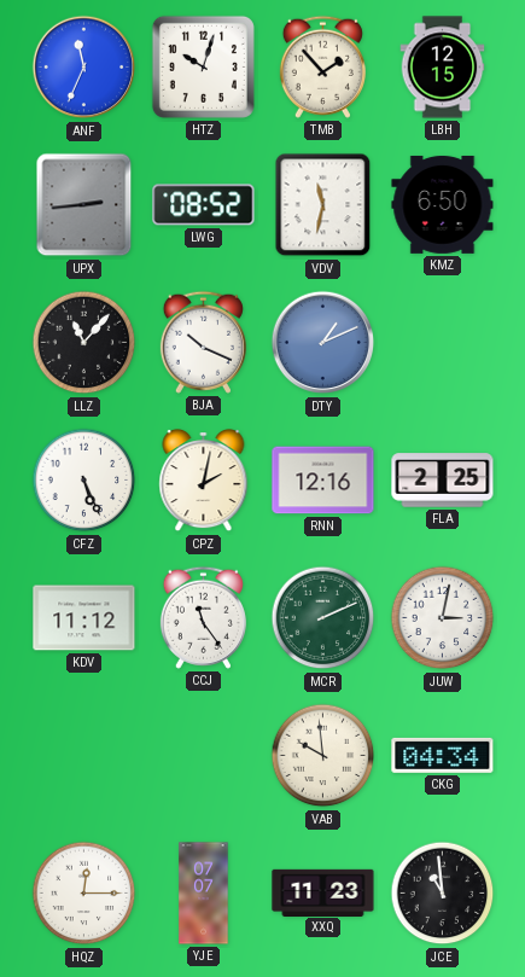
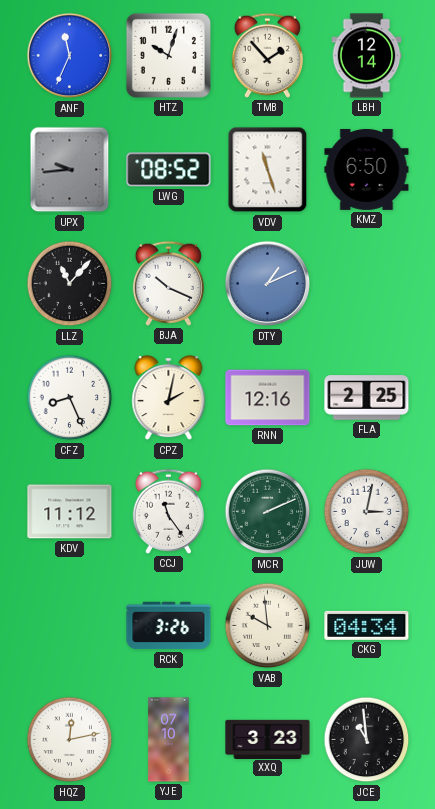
LBH: 12:15 -> 12:14 (367, 56)
UPX: 2:44 -> 9:44 (70, 170)
VDV: 11:32 -> 11:27 (268, 170)
CFZ: 5:26 -> 8:26 (70, 398)
RCK: none -> 3:26 (169, 626)
HQZ: 12:15 -> 12:13 (70, 740)
YJE: 07:07 -> 07:10 (169, 740)
XXQ: 11:23 -> 3:23 (268, 739)
